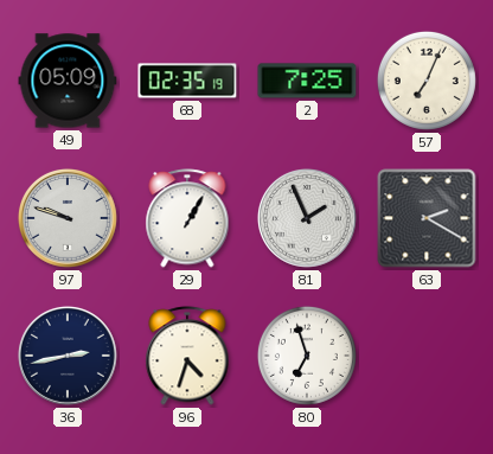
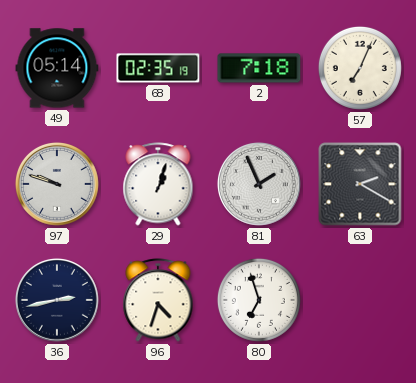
49: 05:09 -> 05:14 (57, 68)
2: 7:25 -> 7:18 (259, 68)
29: 1:05 -> 1:03 (158, 184)
